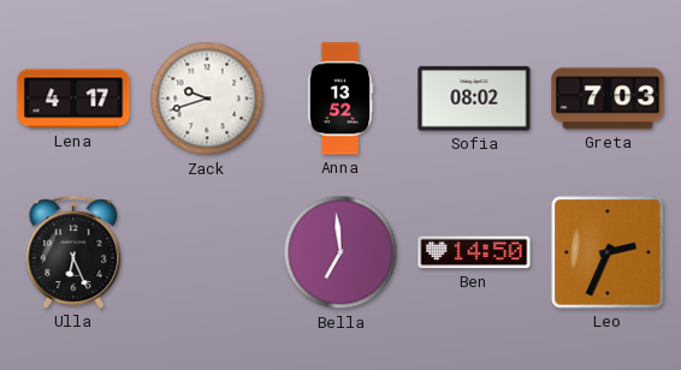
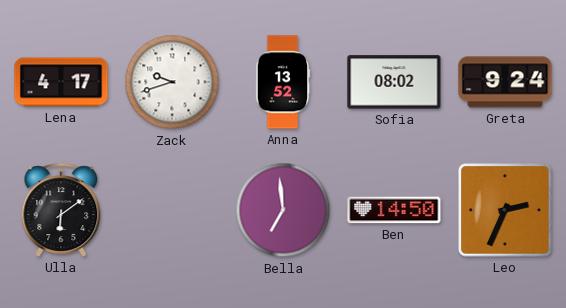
Greta: 7:03 -> 9:24 (505, 82)
Ulla: 6:26 -> 6:09 (61, 210)
